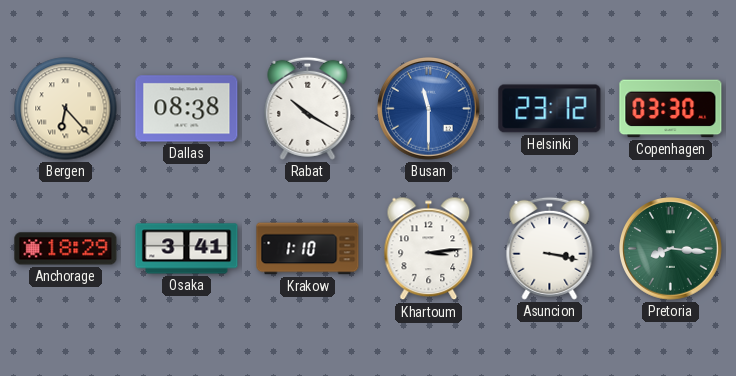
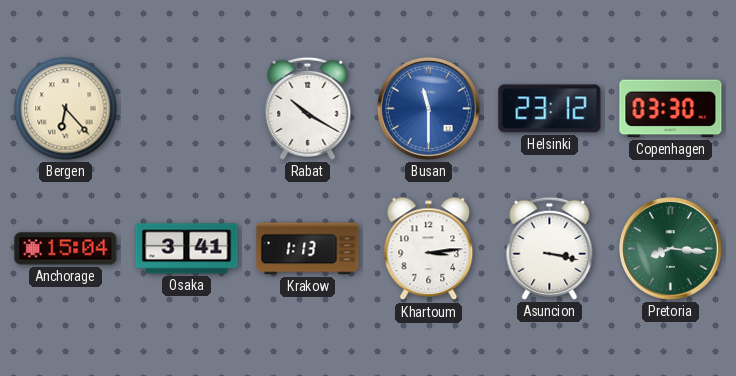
Dallas: 08:38 -> none (187, 109)
Anchorage: 18:29 -> 15:04 (66, 249)
Krakow: 1:10 -> 1:13 (308, 249)
